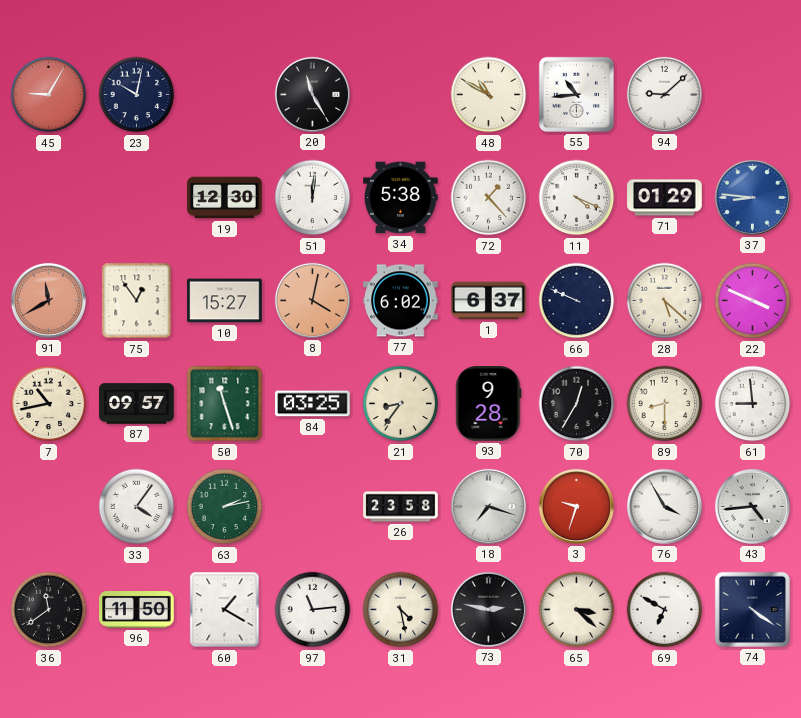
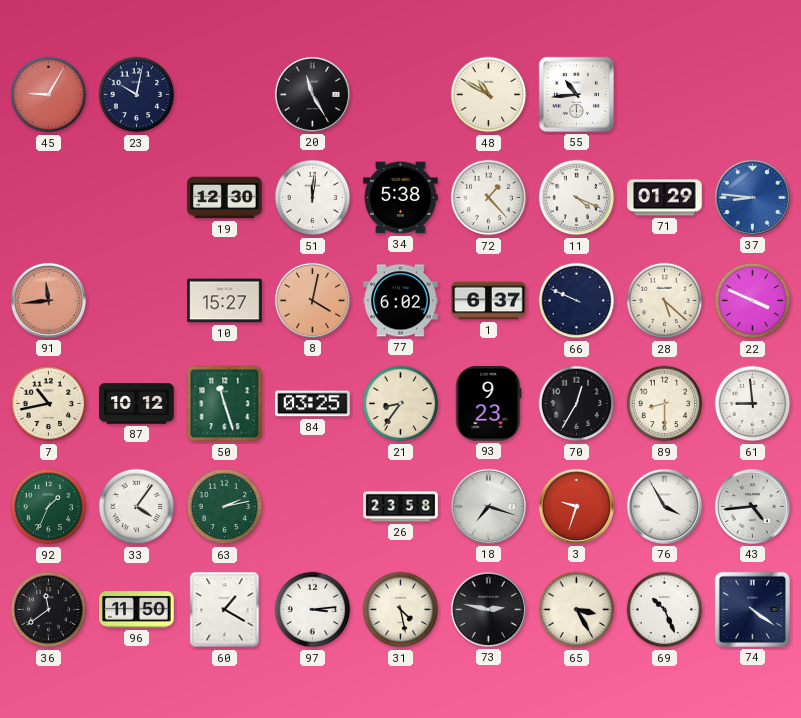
94: 9:08 -> none (664, 94)
91: 11:40 -> 11:44 (48, 300)
75: 12:54 -> none (137, 301)
87: 09:57 -> 10:12 (137, 404)
93: 9:28 -> 9:23 (489, 404)
92: none -> 1:34 (49, 507)
97: 11:14 -> 3:14 (313, 610)
65: 3:22 -> 3:25 (577, 610)
69: 6:50 -> 10:26 (665, 610)
